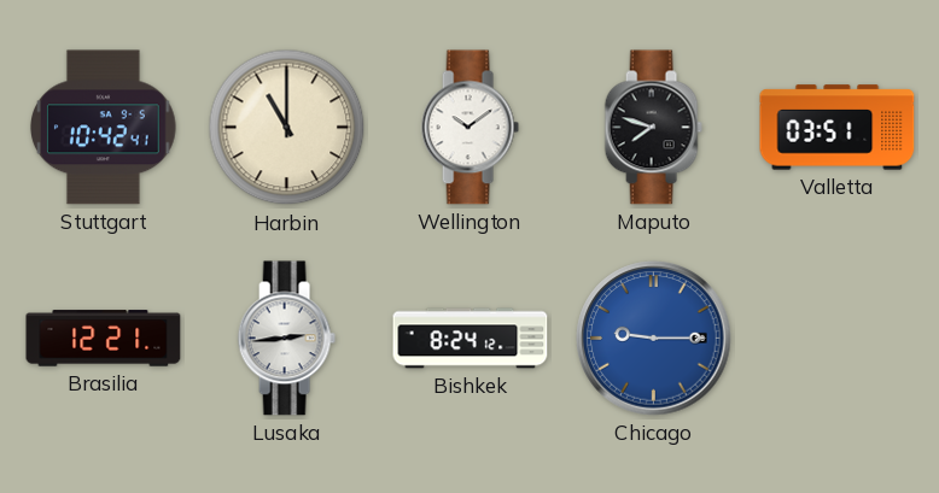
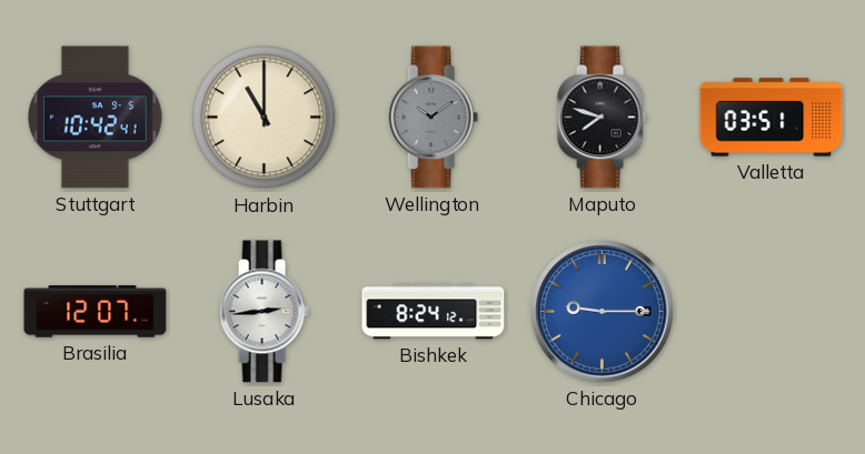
Wellington dial: white -> grey (432, 118)
Brasilia: 12:21 -> 12:07 (96, 312)
